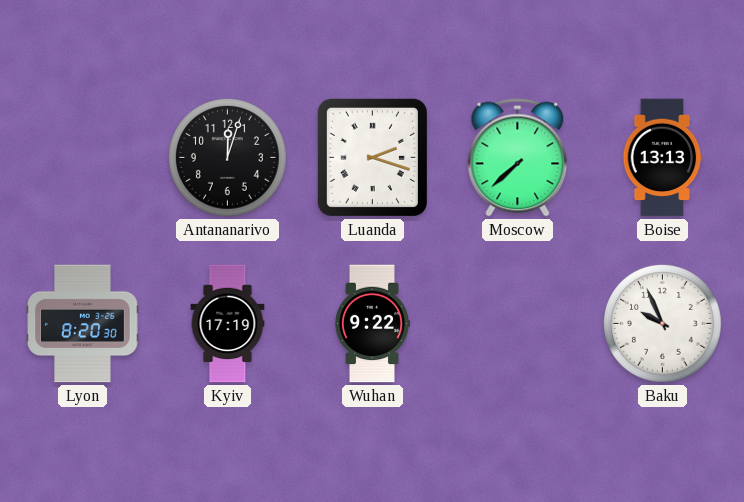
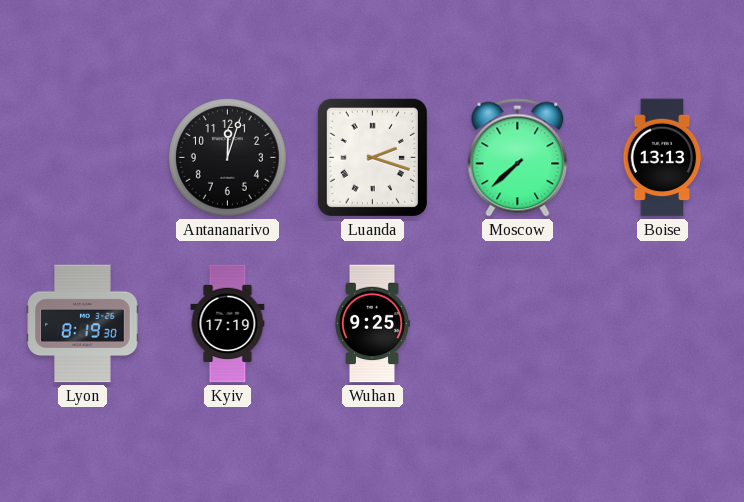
Lyon: 8:20 -> 8:19 (83, 324)
Wuhan: 9:22 -> 9:25 (371, 324)
Baku: 9:56 -> none (663, 324)
